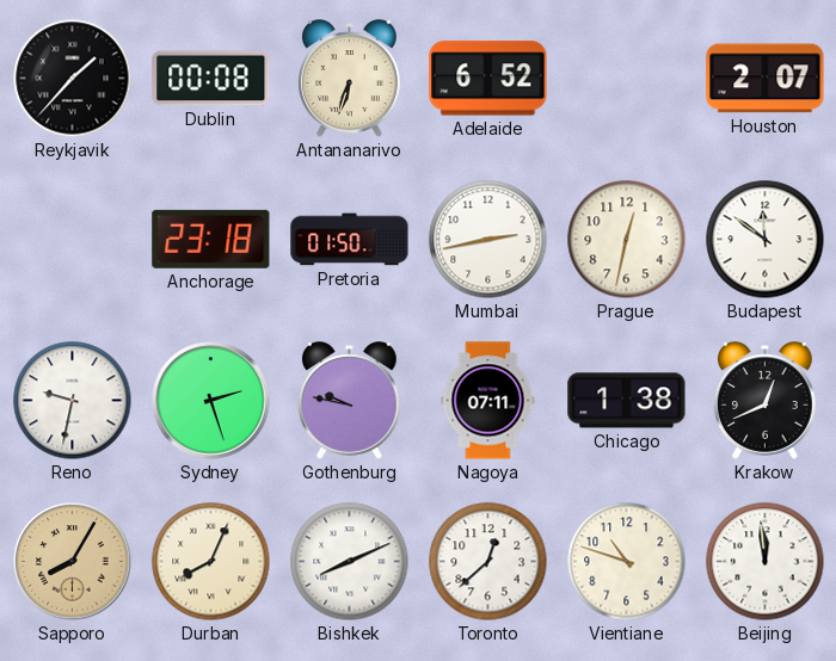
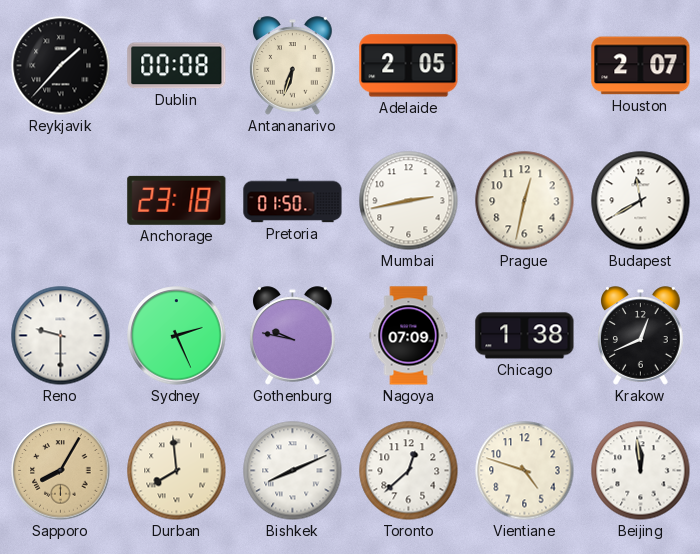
Adelaide: 6:52 -> 2:05 (409, 66)
Budapest: 11:51 -> 11:40 (641, 201)
Reno: 9:32 -> 9:30 (61, 336)
Sydney: 2:27 -> 2:26 (177, 336)
Nagoya: 07:11 -> 07:09 (409, 336)
Durban: 8:04 -> 7:59 (177, 471)
Vientiane: 10:48 -> 4:48 (525, 471)
